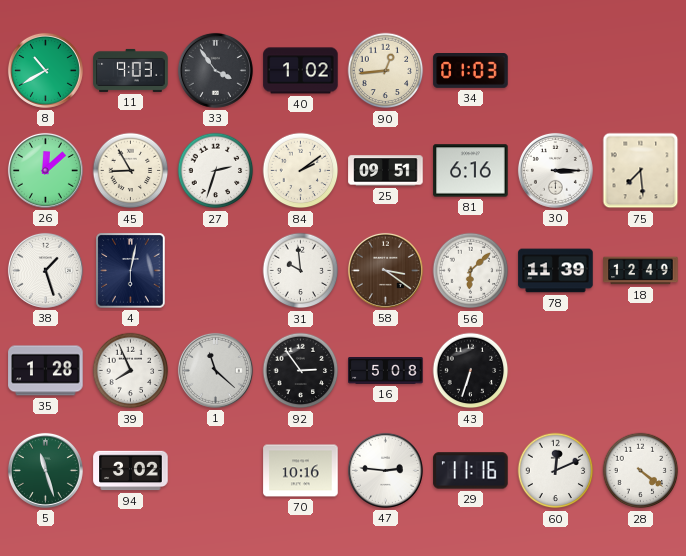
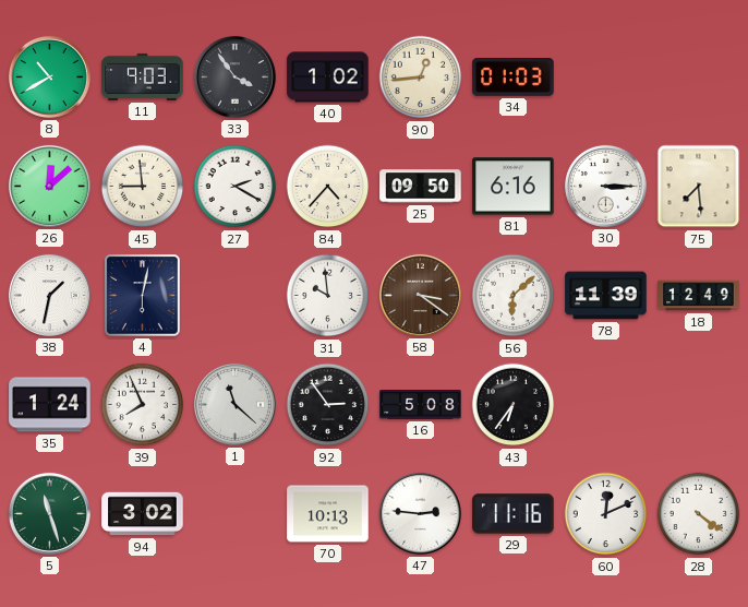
45: 8:55 -> 8:59 (143, 187)
27: 2:33 -> 2:20 (236, 187)
84: 2:09 -> 4:37 (328, 187)
25: 09:51 -> 09:50 (421, 187)
38: 1:27 -> 1:32 (49, 295)
35: 1:28 -> 1:24 (50, 405)
43: 6:33 -> 6:36 (514, 405)
70: 10:16 -> 10:13 (328, 514)
